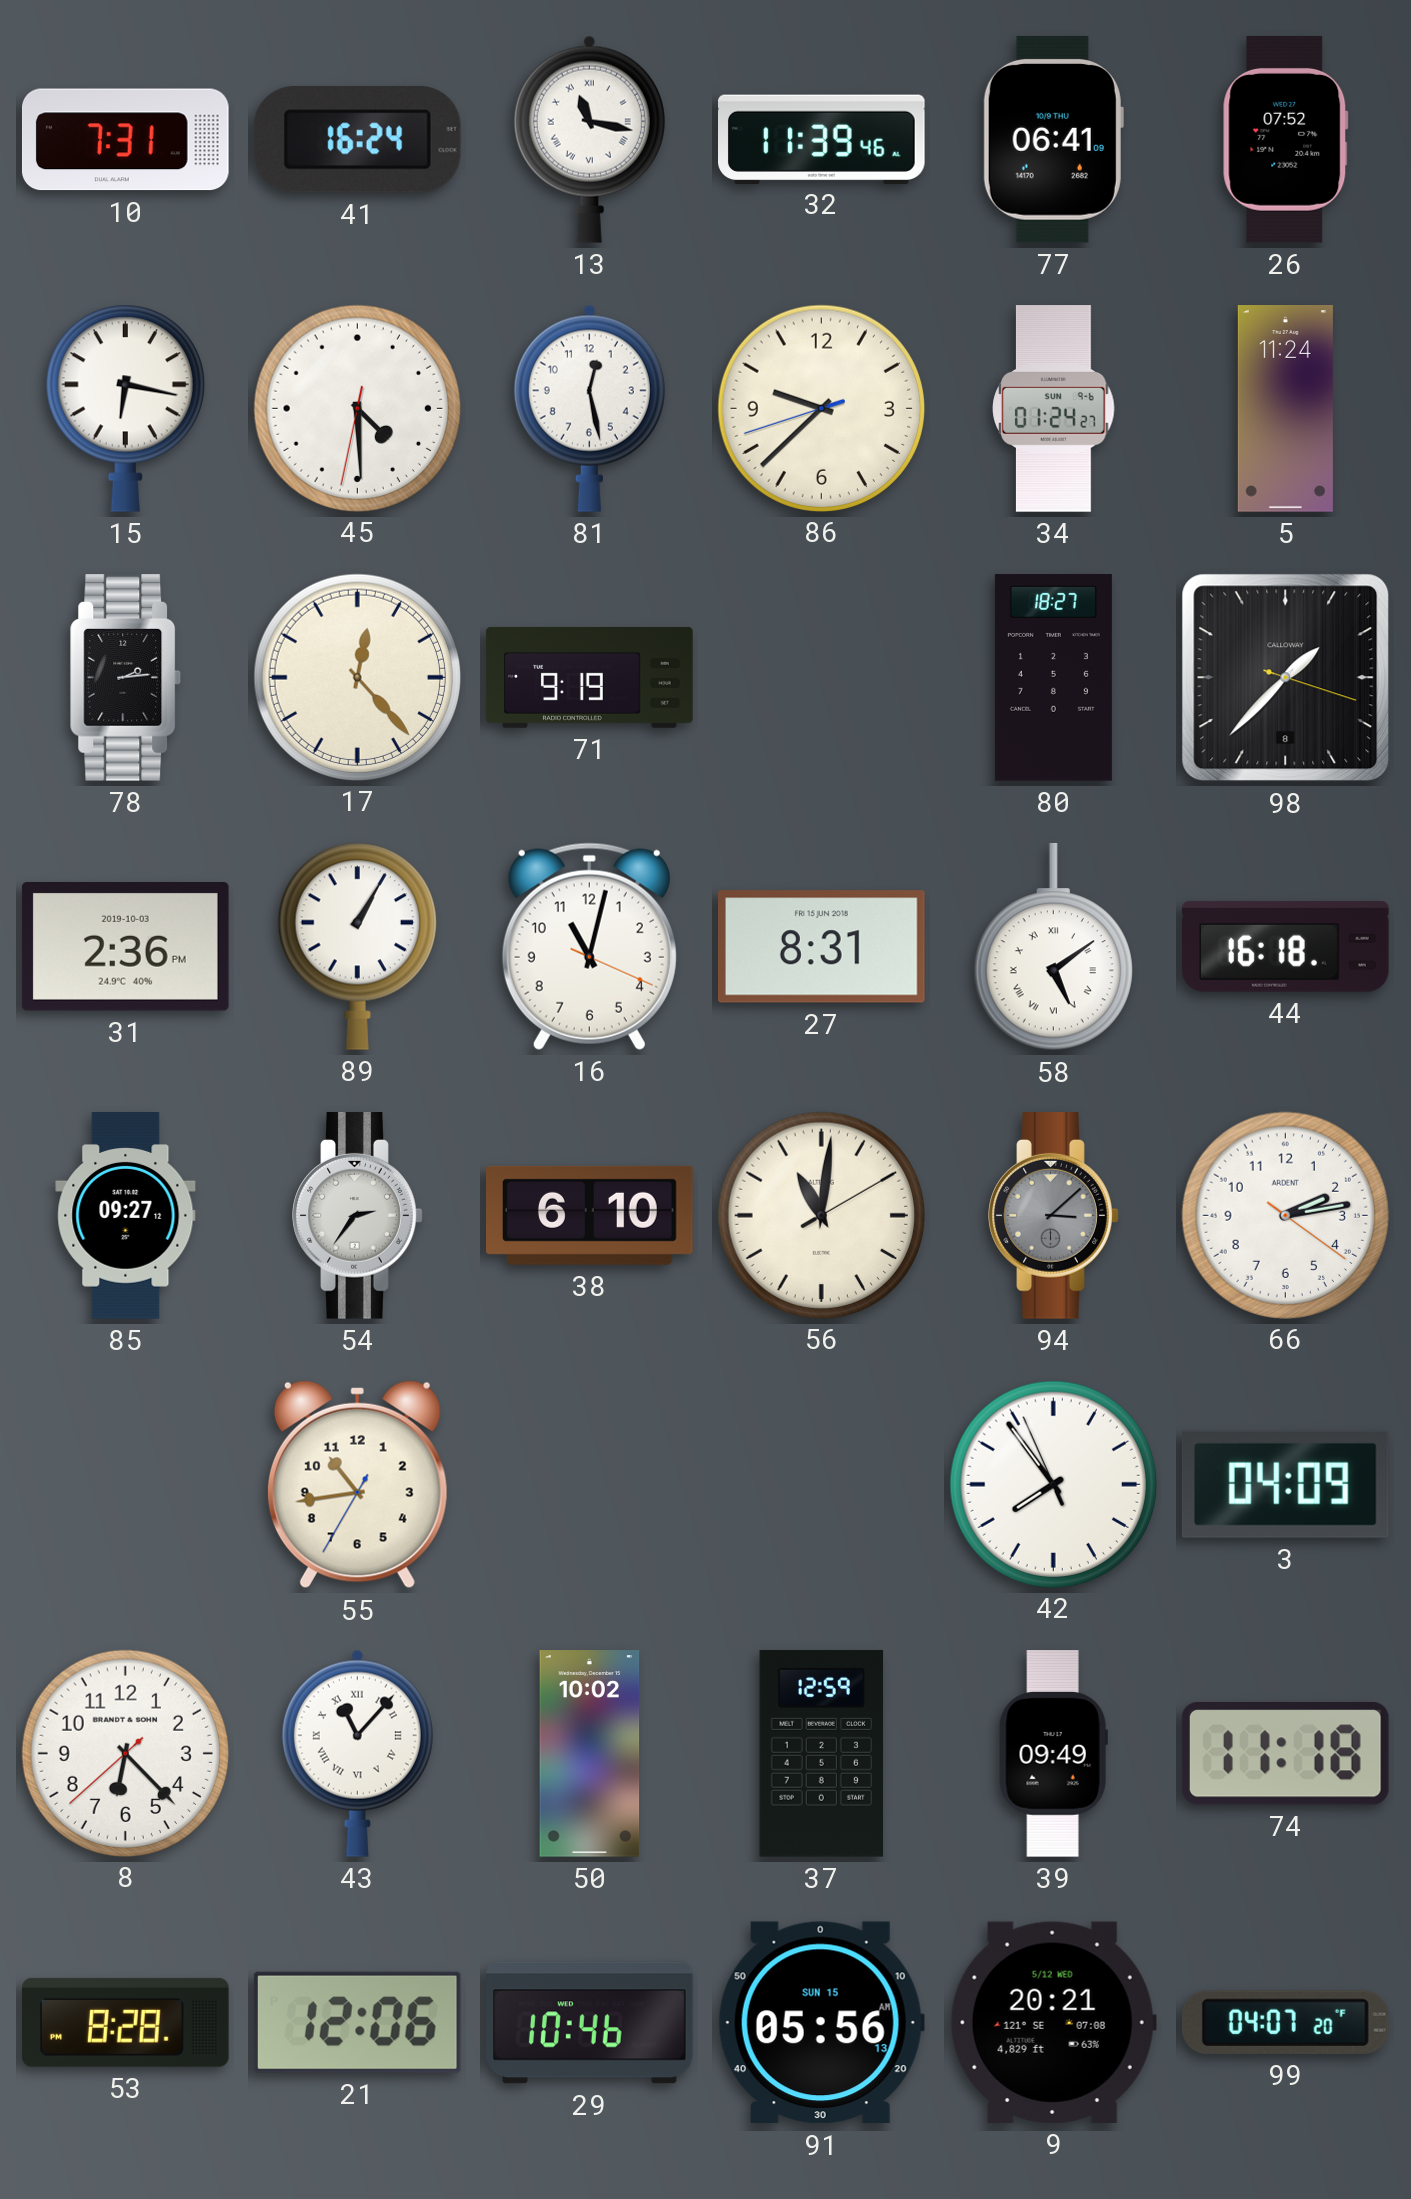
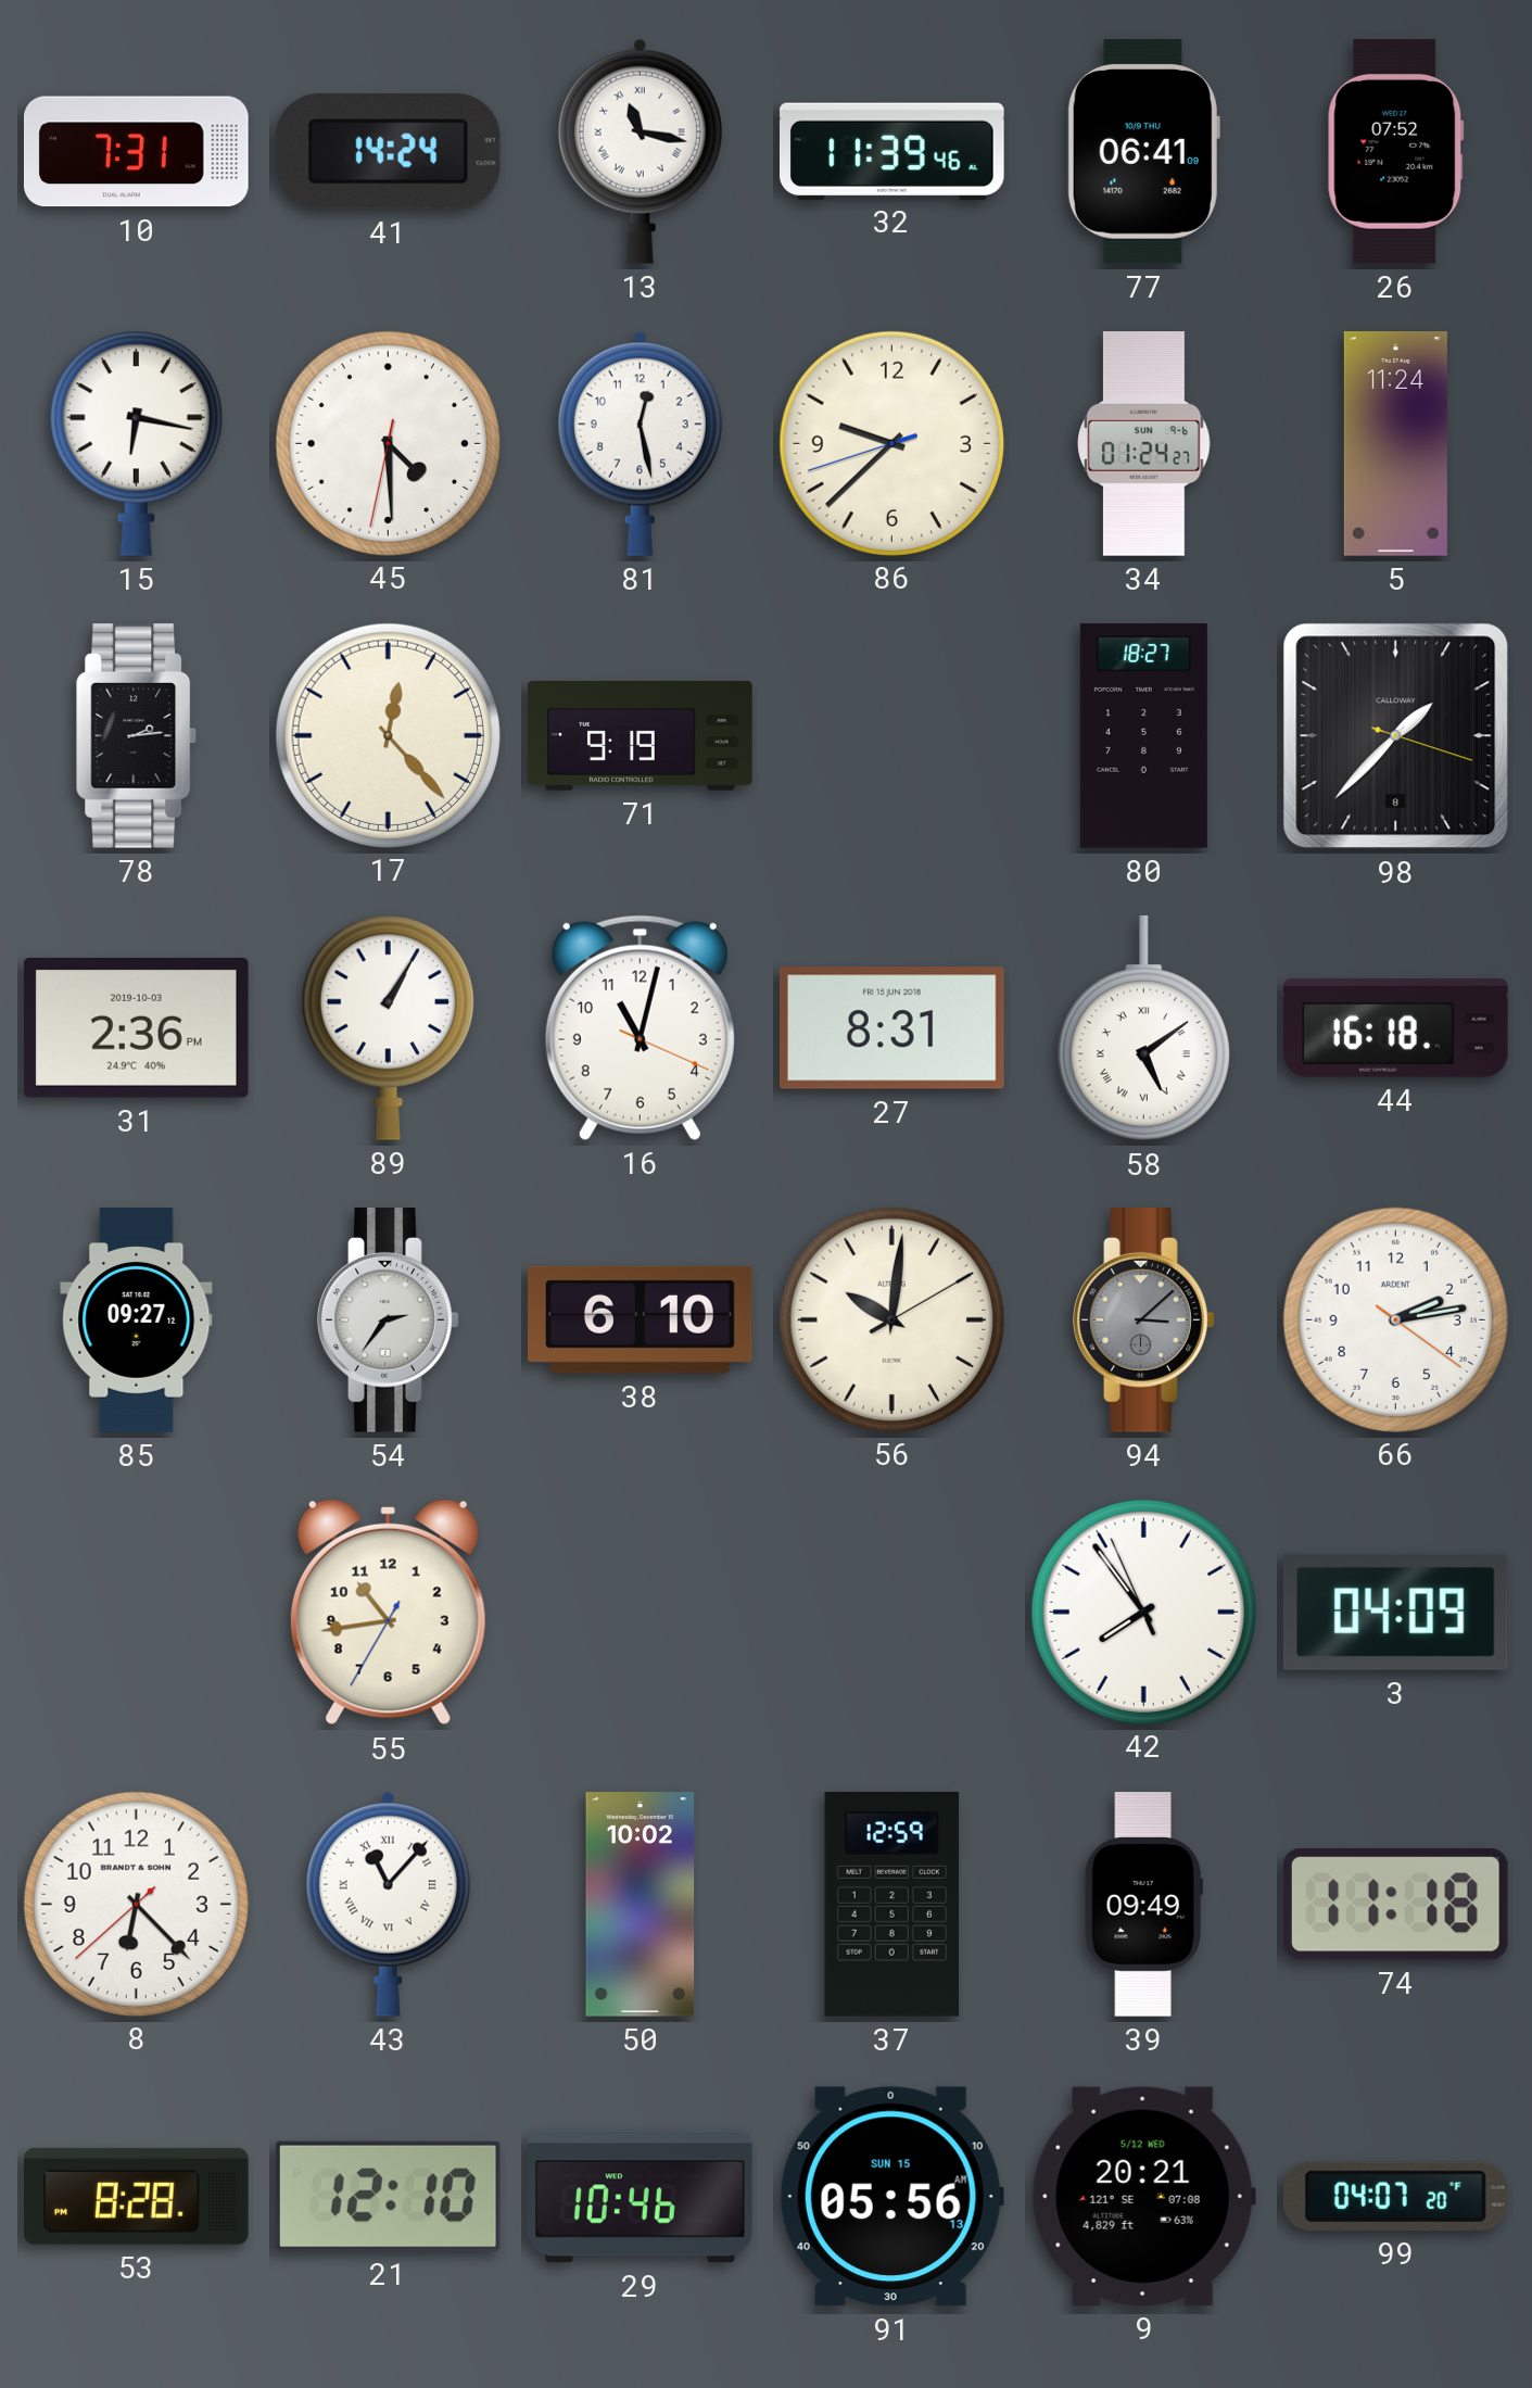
41: 16:24 -> 14:24 (388, 152)
56: 11:01 -> 10:01 (891, 1319)
21: 12:06 -> 12:10 (388, 2196)
